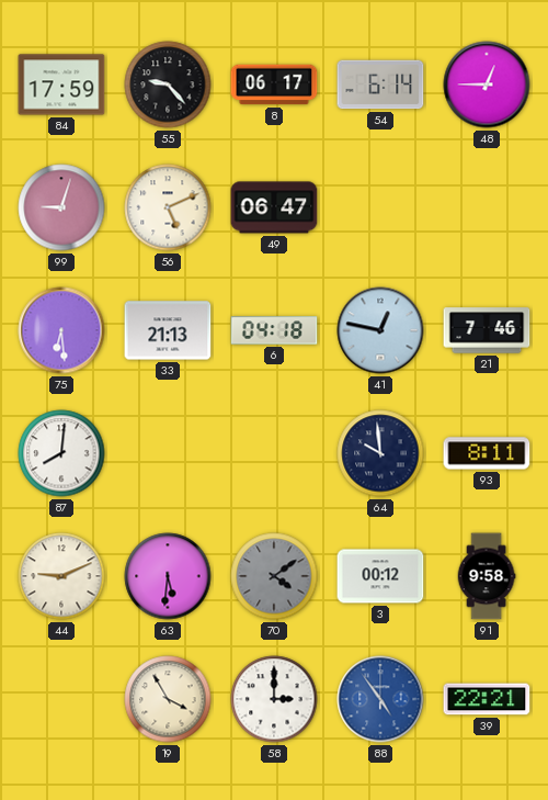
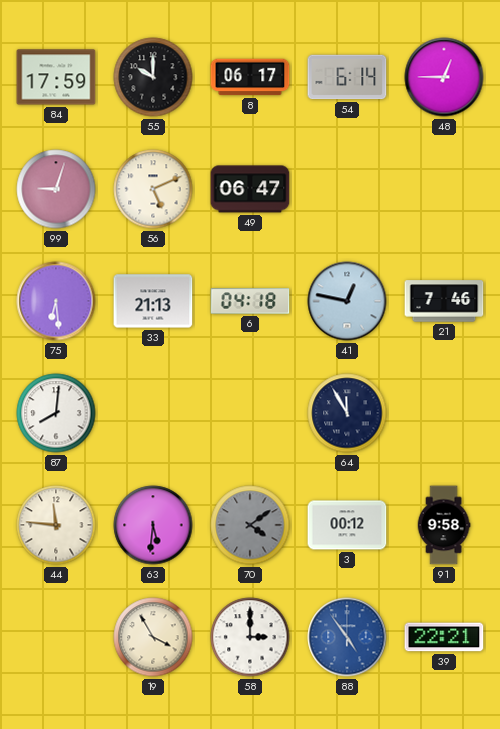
55: 9:23 -> 10:00 (153, 77)
64: 9:59 -> 11:55 (347, 413)
93: 8:11 -> none (487, 453)
44: 9:11 -> 11:46 (56, 525)
